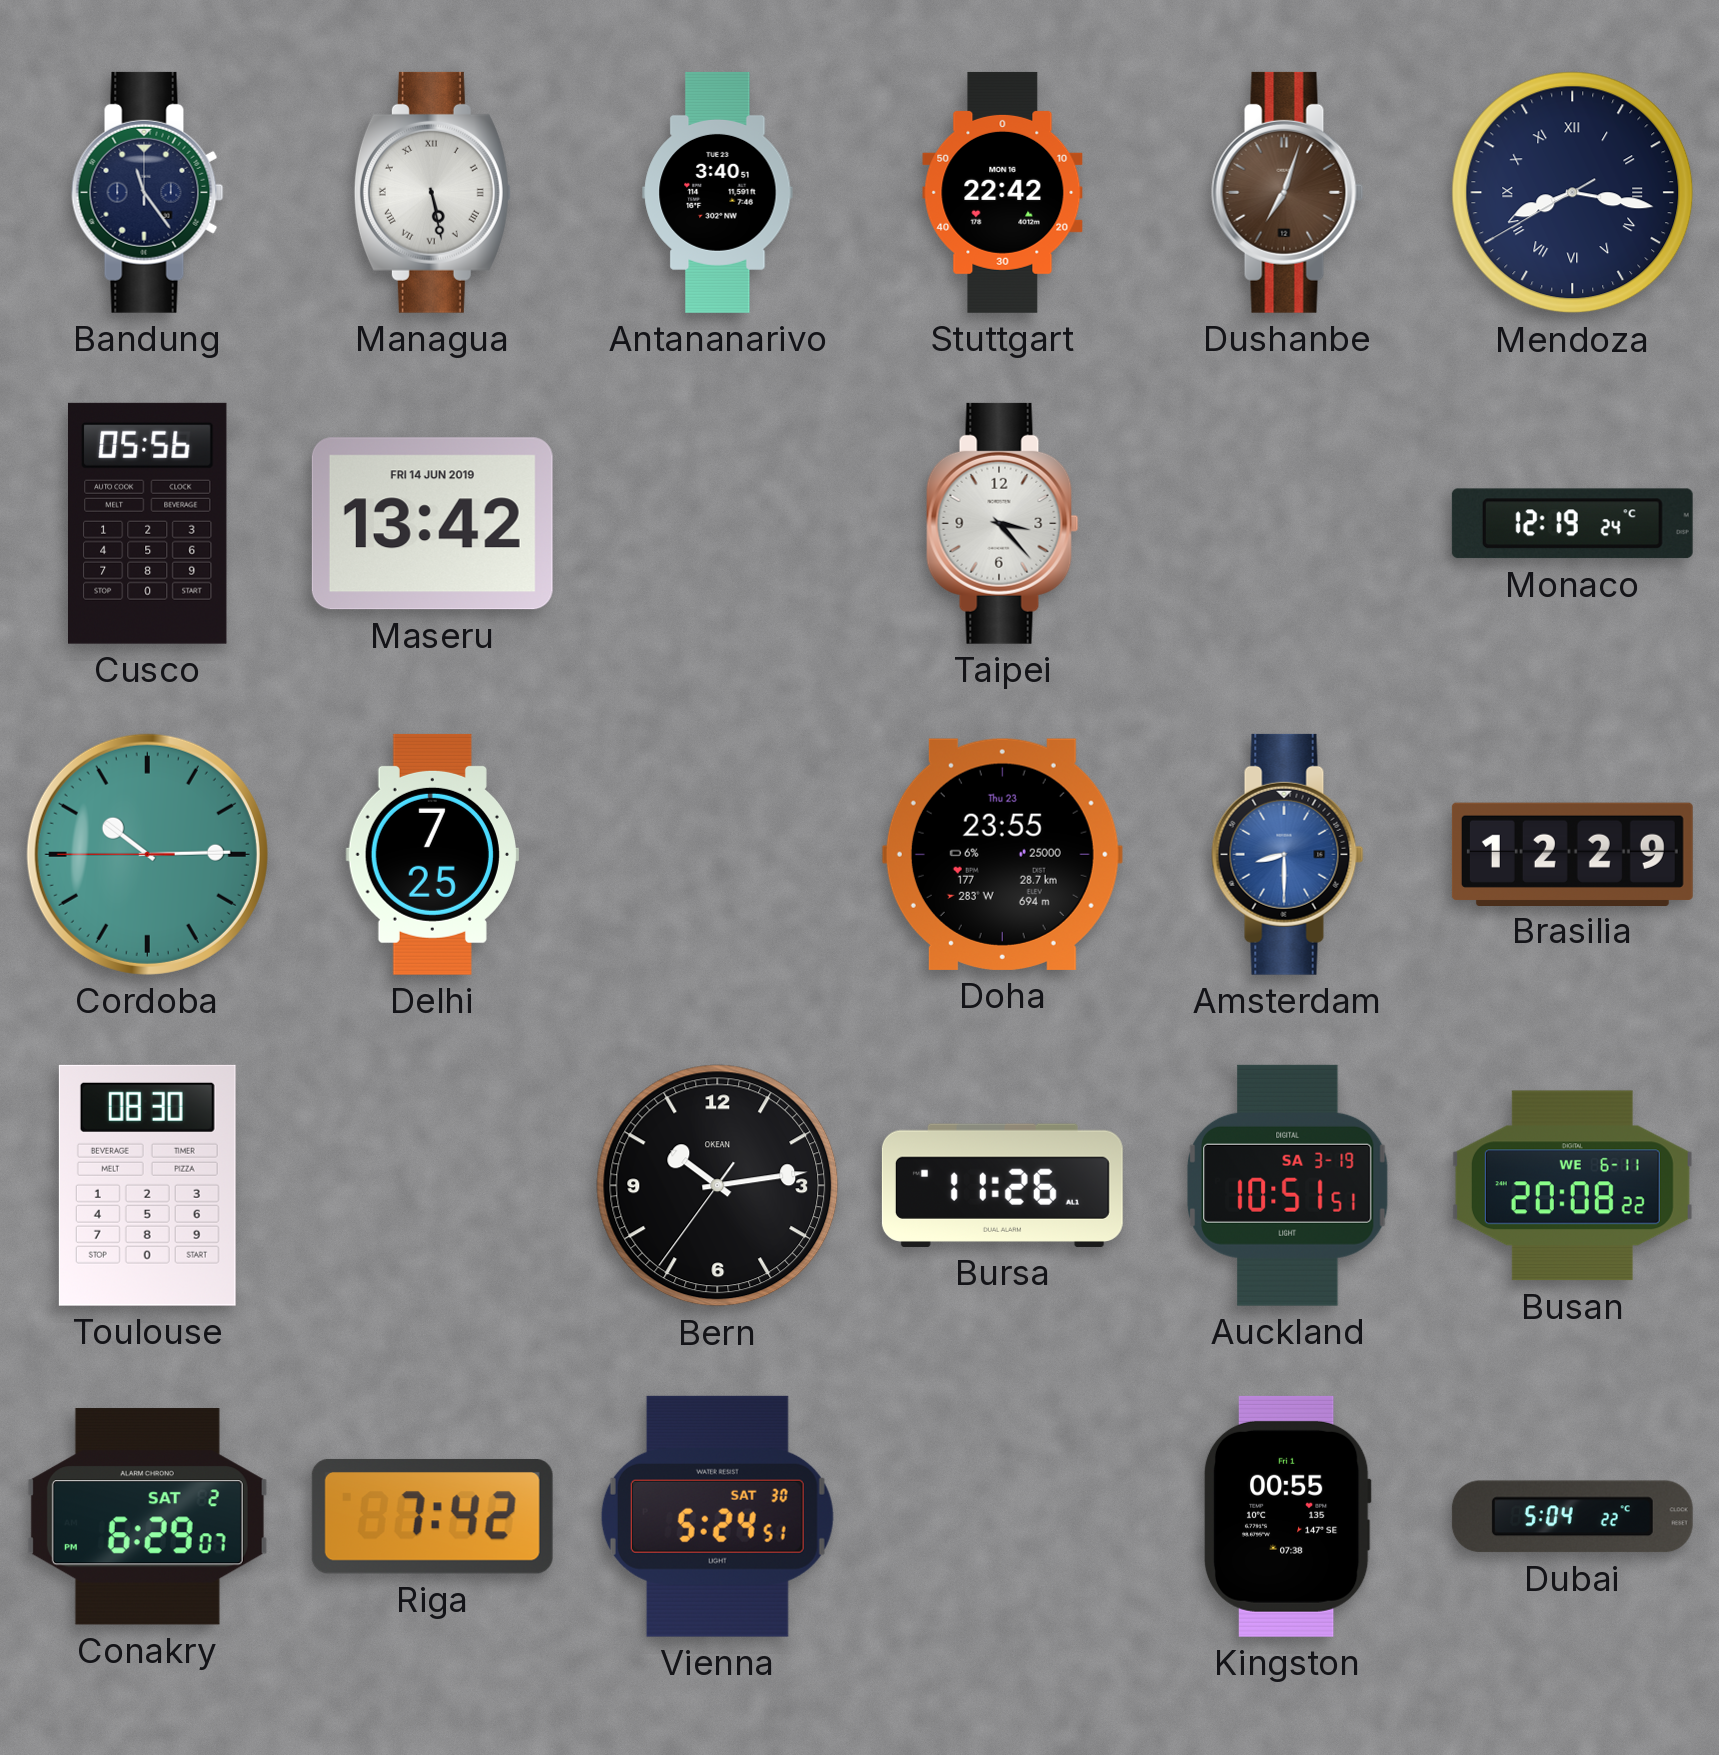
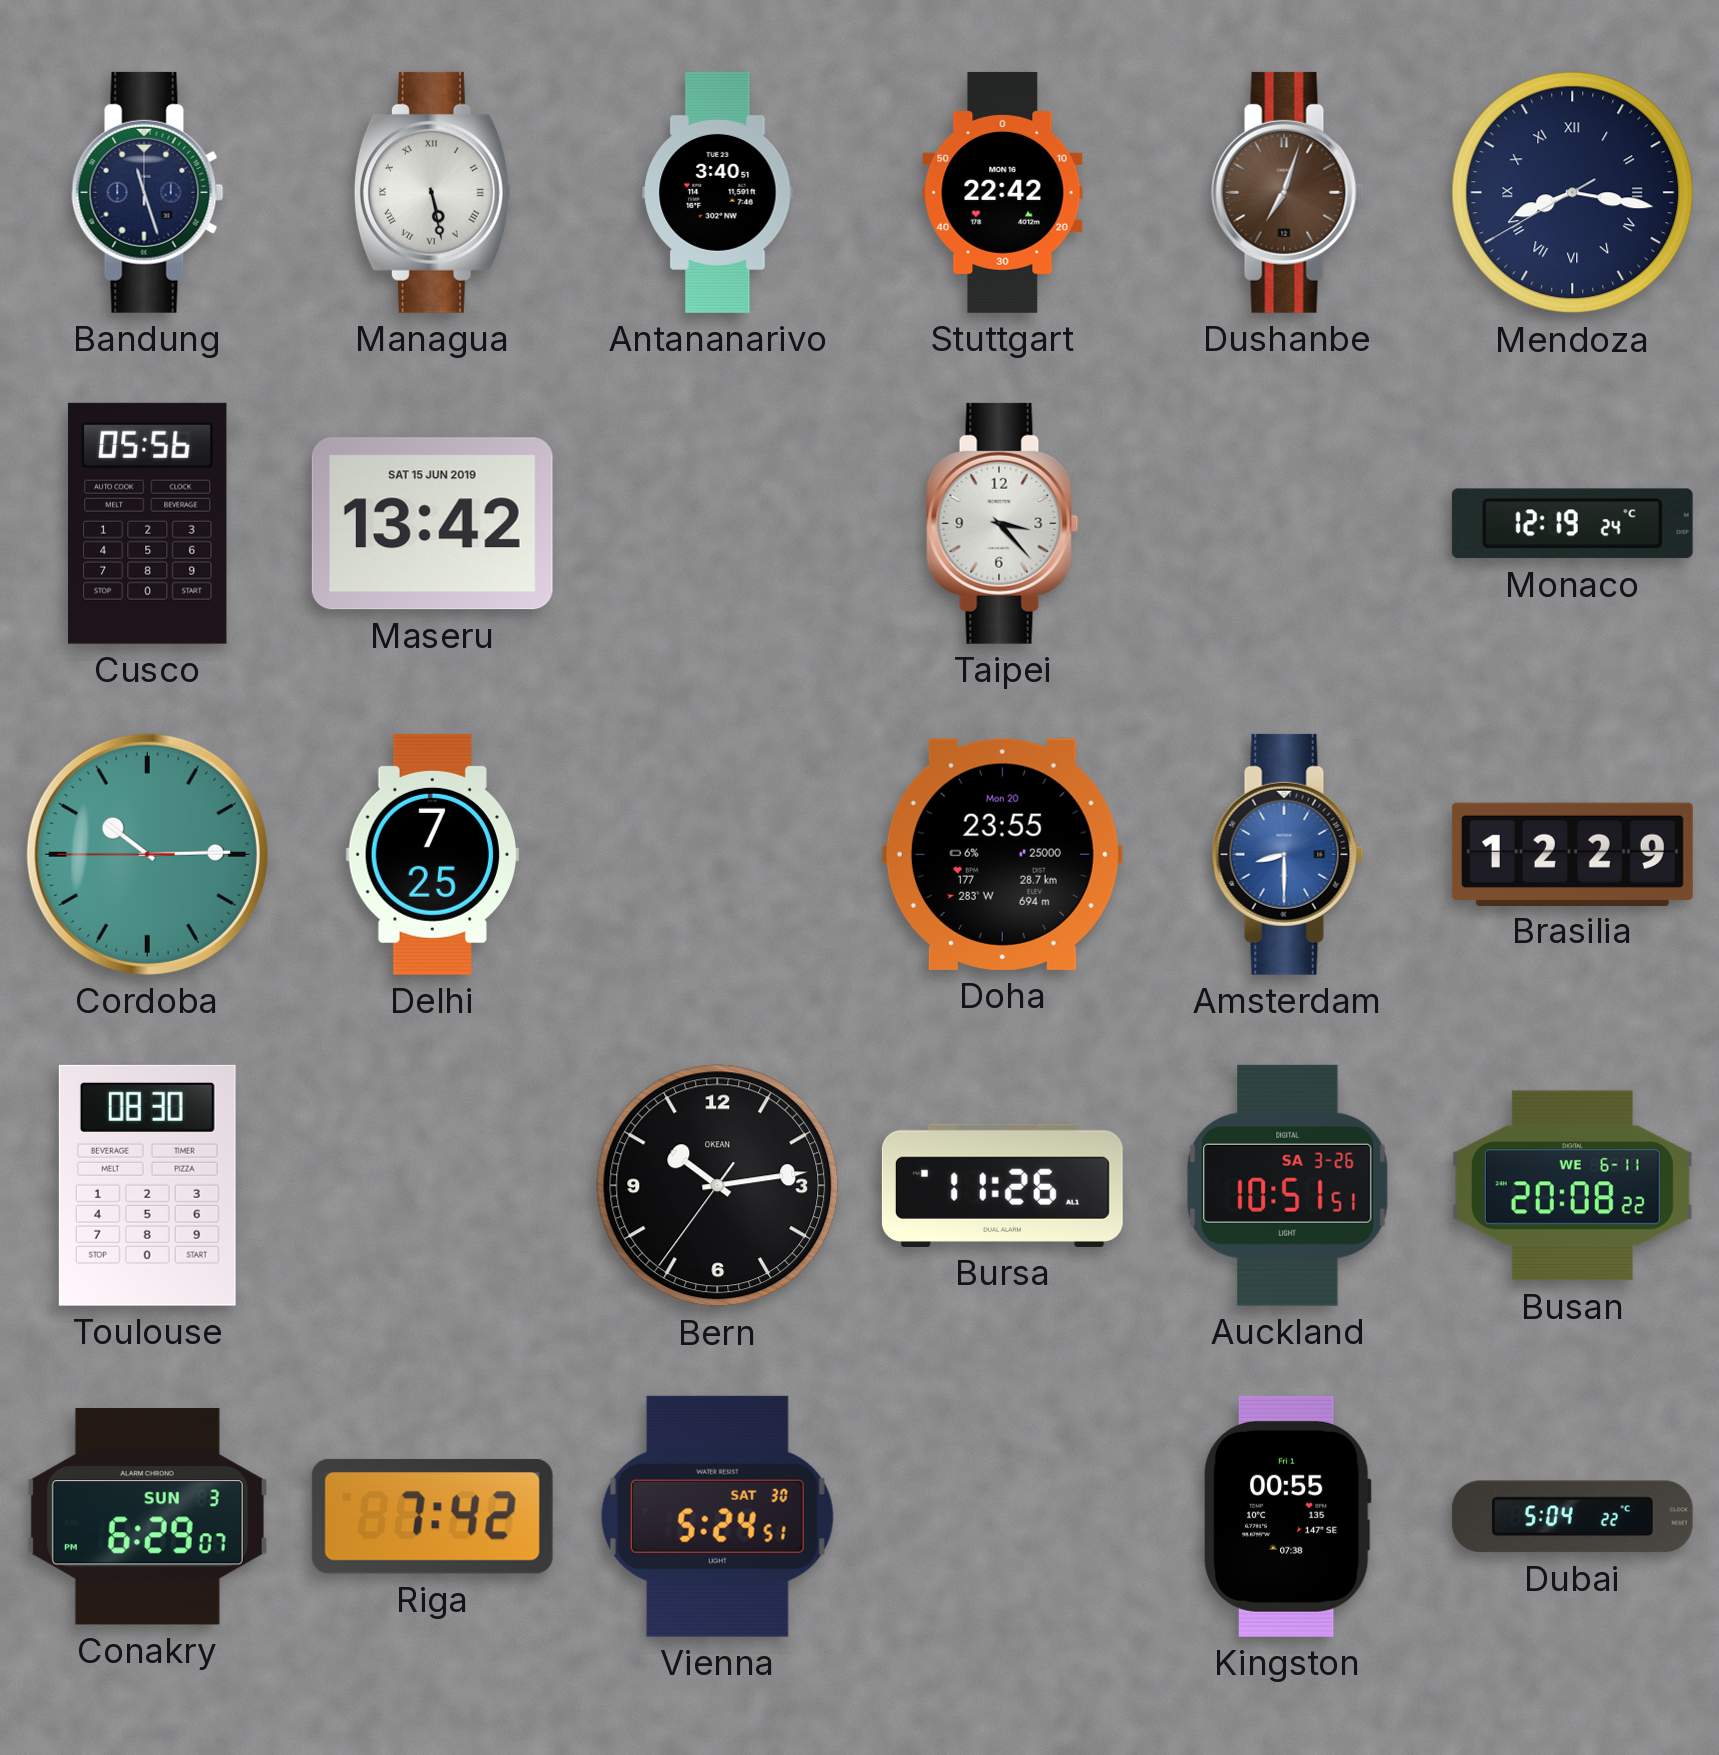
Bandung: 11:24 -> 11:27 (148, 192)
Maseru date: FRI 14 JUN 2019 -> SAT 15 JUN 2019 (432, 524)
Doha date: Thu 23 -> Mon 20 (1002, 854)
Auckland date: SA 3-19 -> SA 3-26 (1288, 1185)
Conakry date: SAT 2 -> SUN 3 (147, 1517)
